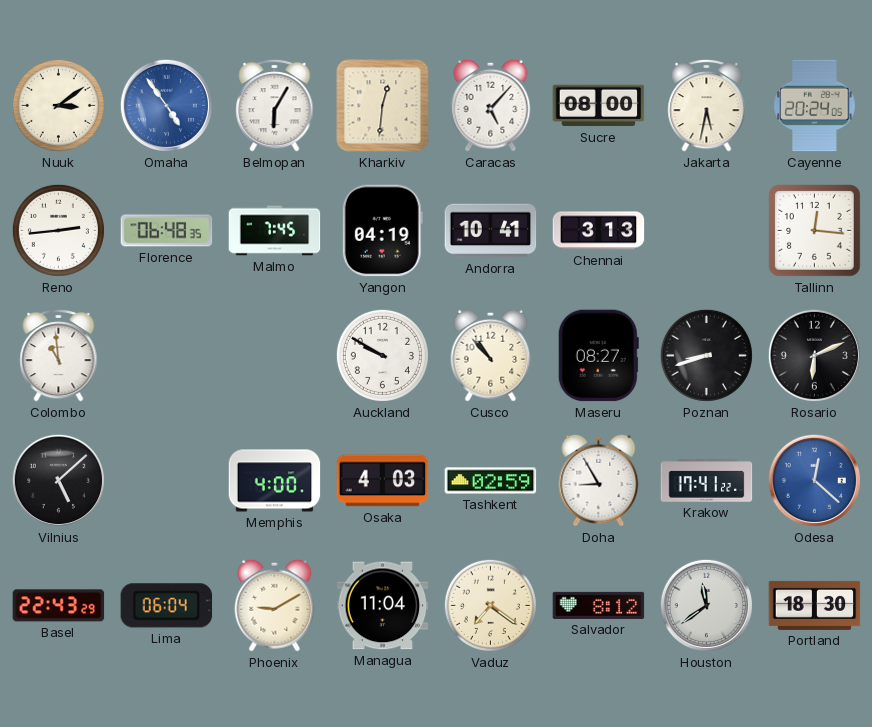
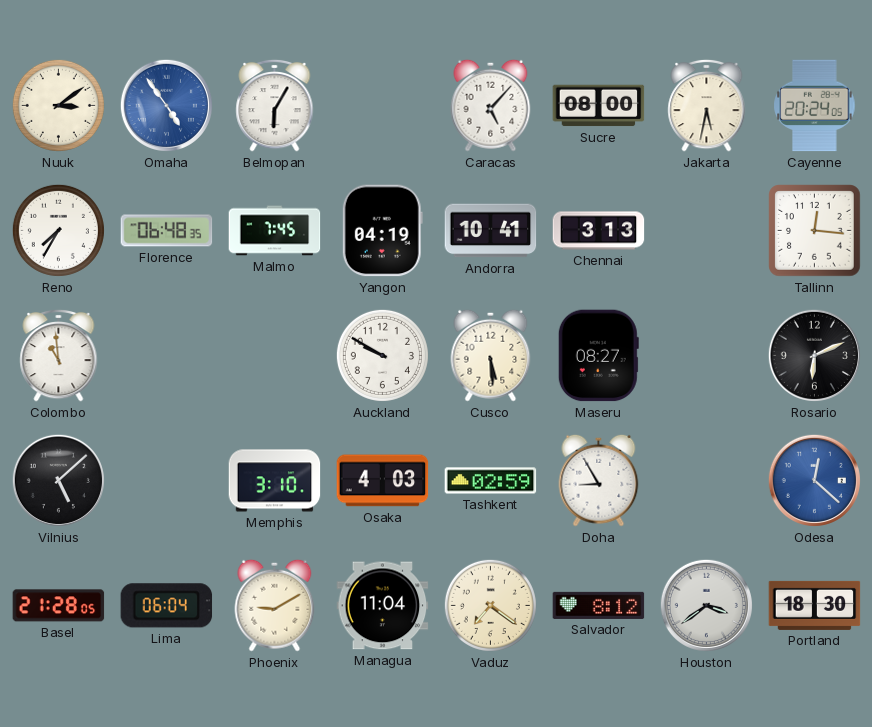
Kharkiv: 12:31 -> none (383, 106)
Reno: 2:44 -> 7:35 (58, 230)
Cusco: 10:53 -> 5:29 (491, 355)
Poznan: 8:42 -> none (706, 355)
Memphis: 4:00 -> 3:10 (275, 481)
Krakow: 17:41 -> none (707, 481)
Basel: 22:43 -> 21:28 (59, 606)
Houston: 11:39 -> 3:39 (706, 605)
